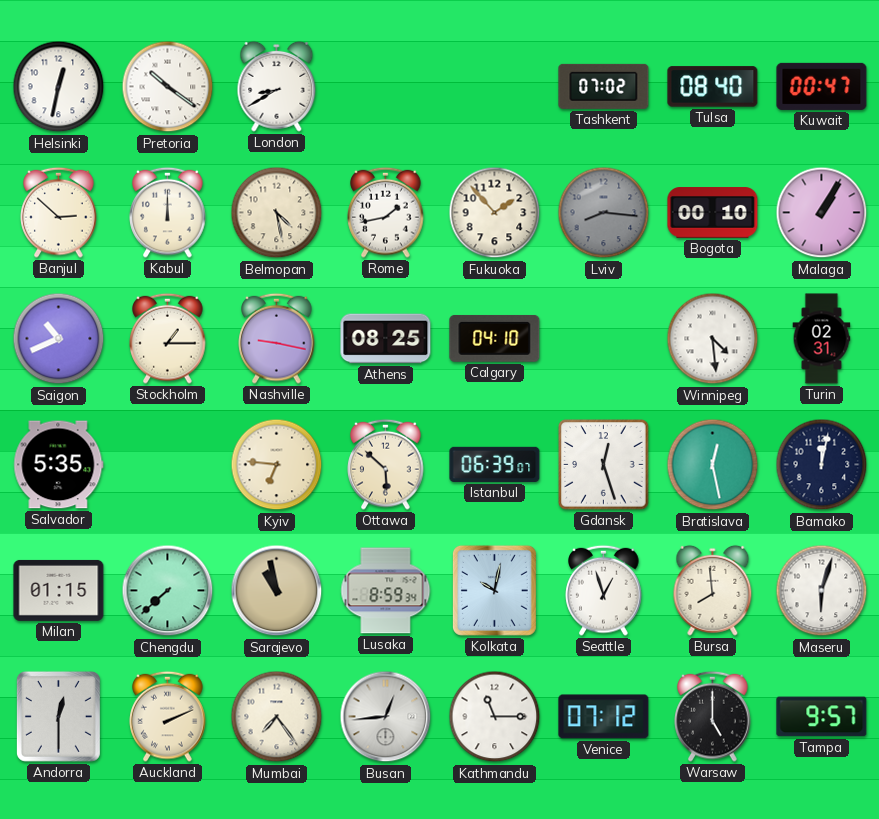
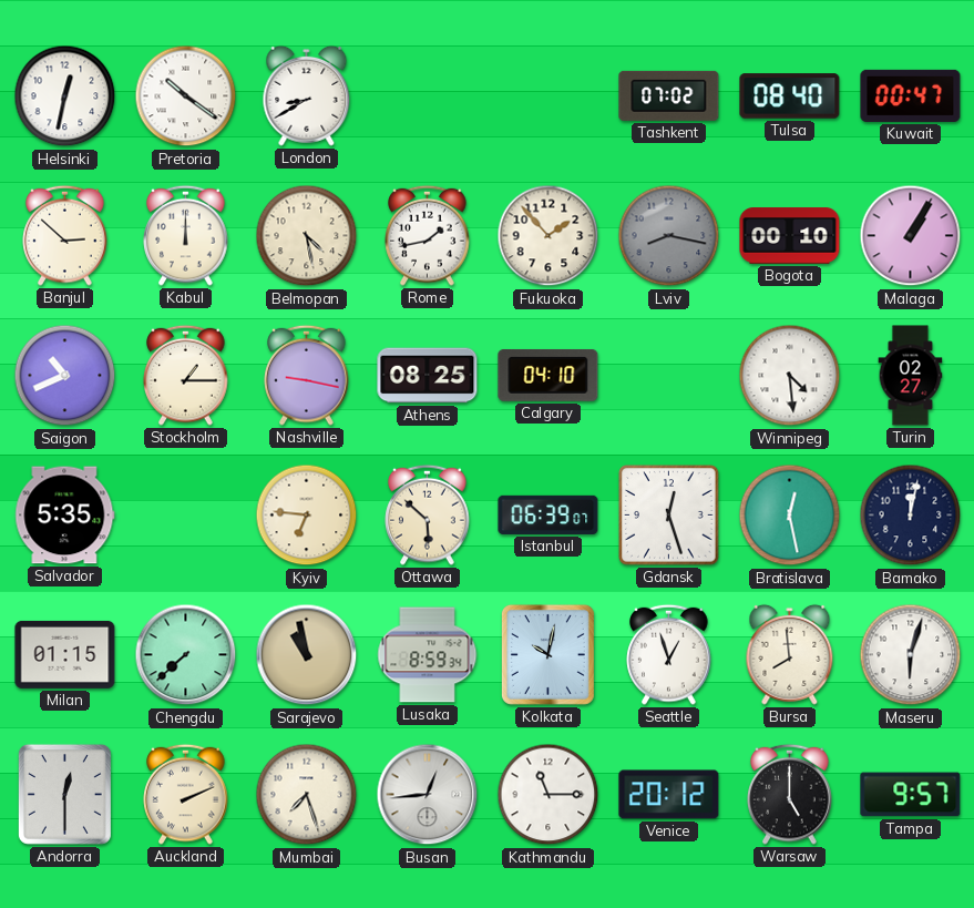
Lviv: 8:16 -> 8:17 (669, 236)
Turin: 02:31 -> 02:27 (911, 376)
Mumbai: 7:24 -> 7:27 (307, 795)
Venice: 07:12 -> 20:12 (669, 795)
